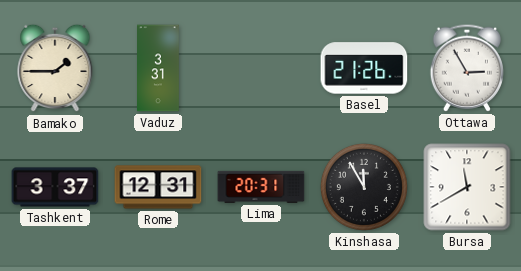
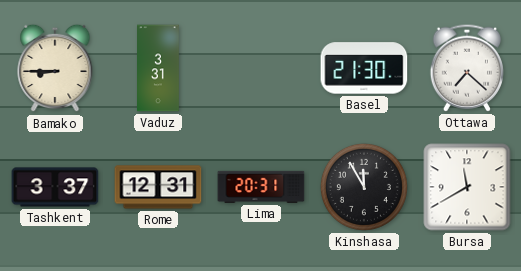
Bamako: 1:45 -> 8:45 (55, 68)
Basel: 21:26 -> 21:30 (364, 68)
Ottawa: 2:55 -> 7:22 (467, 68)
